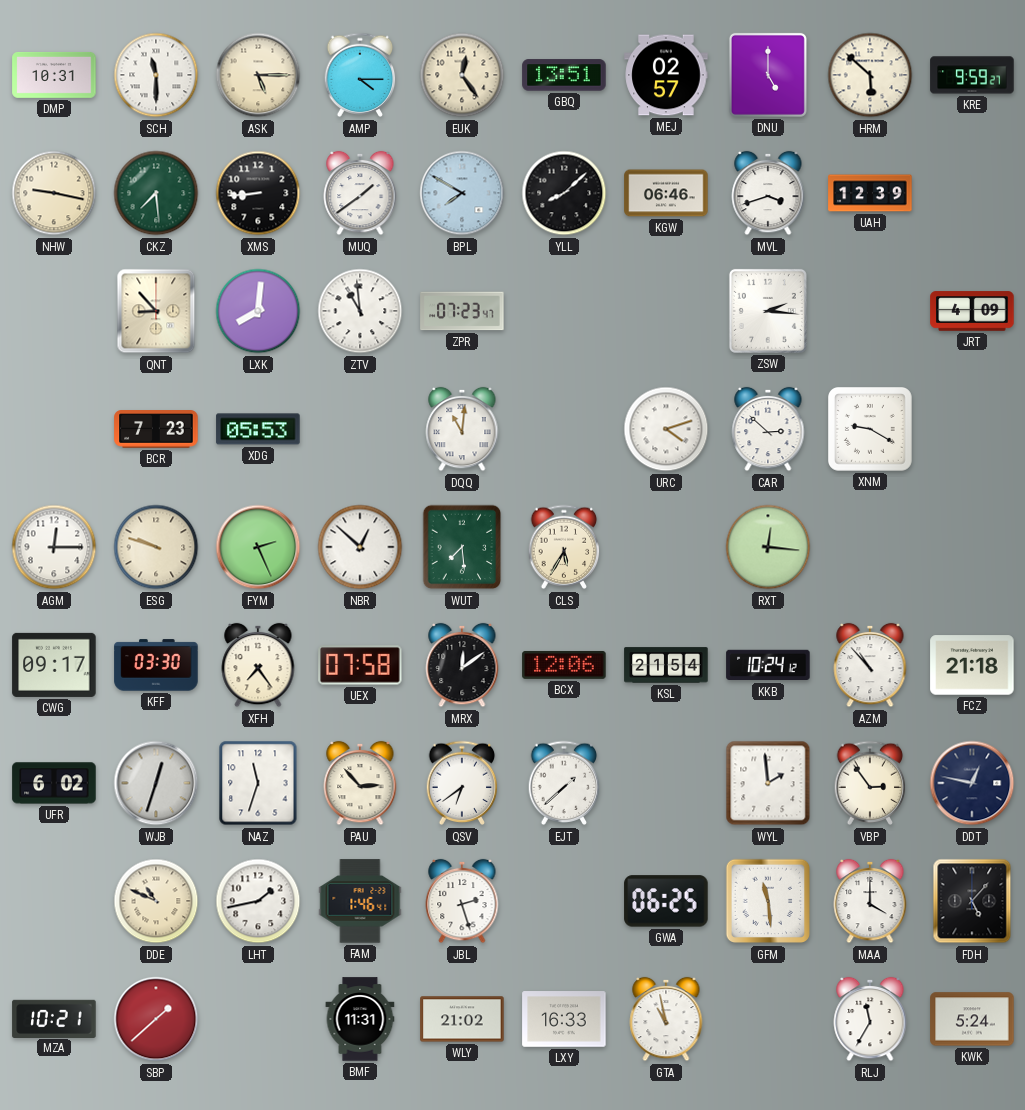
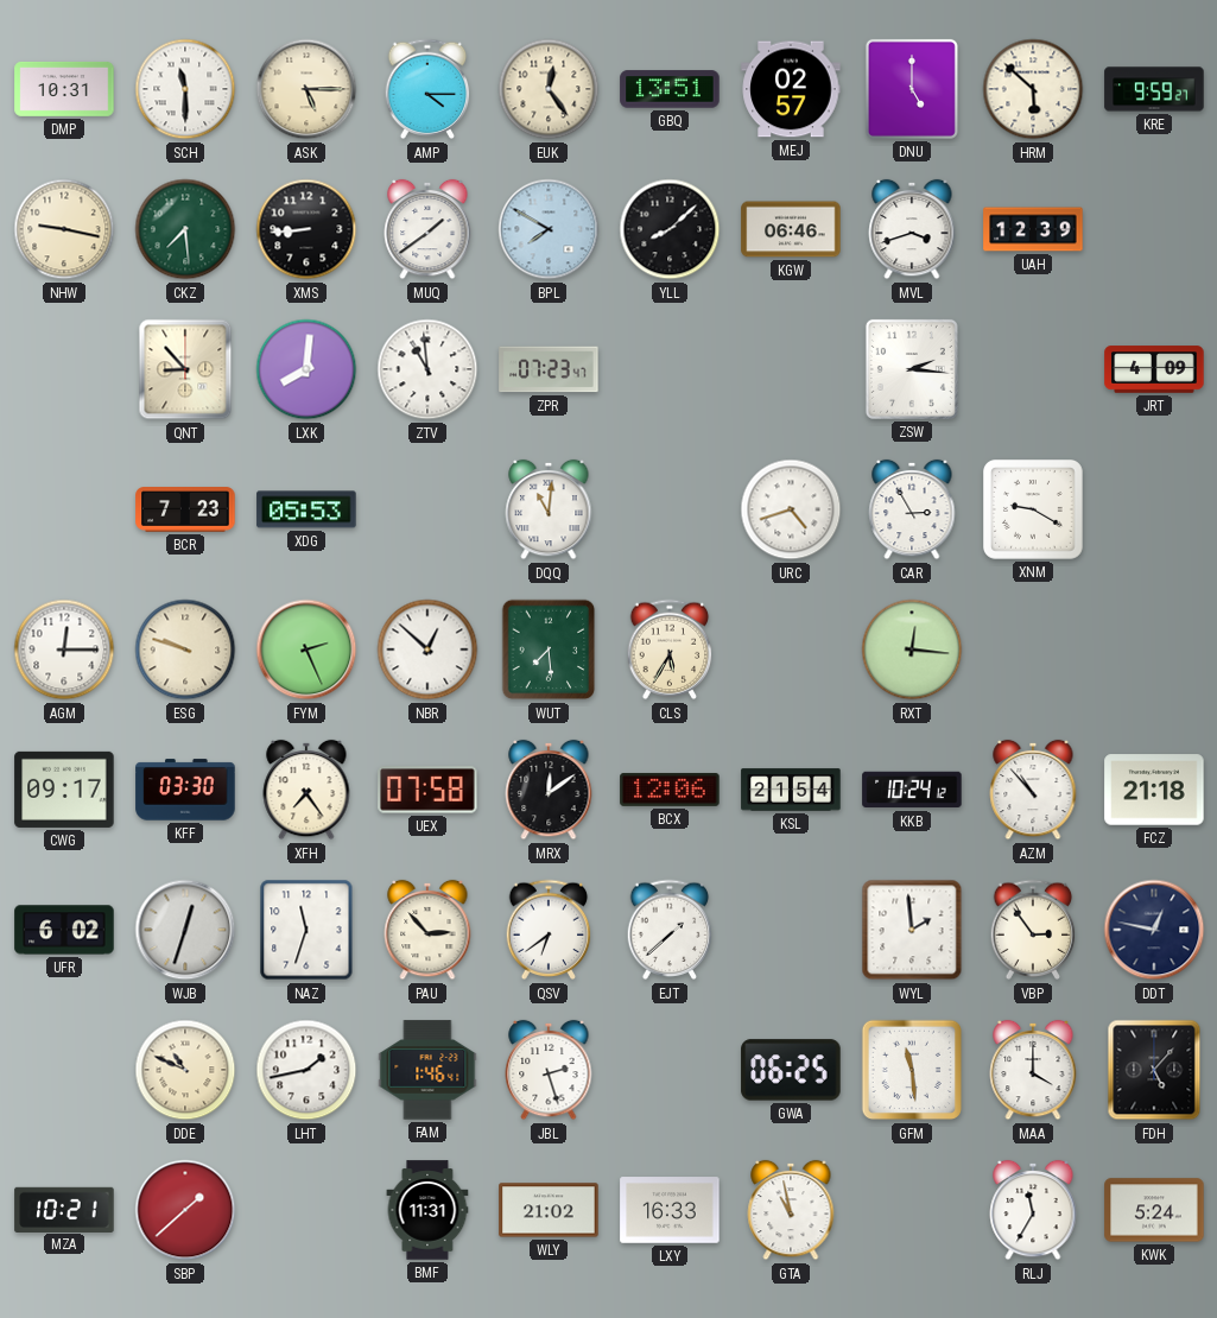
URC: 4:12 -> 4:42 (791, 509)
CAR: 2:52 -> 2:55 (912, 509)
